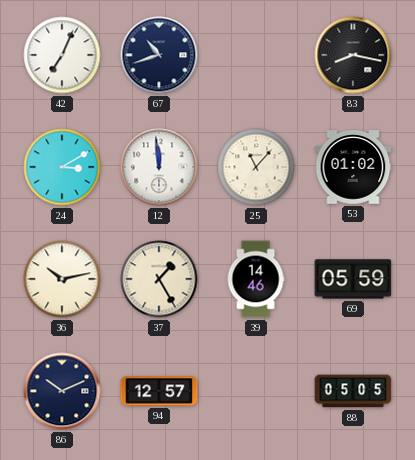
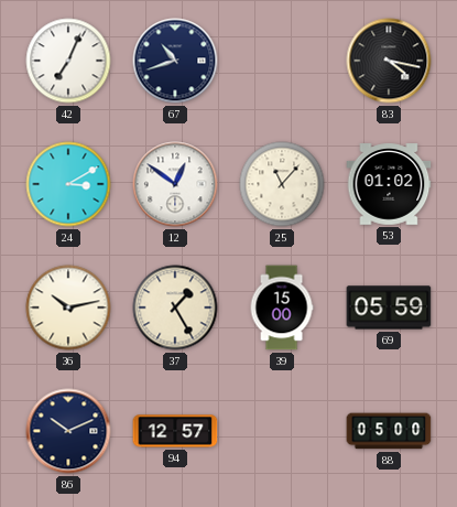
83: 8:17 -> 4:17 (389, 61)
12: 11:59 -> 12:51 (175, 184)
39: 14:46 -> 15:00 (282, 308)
88: 05:05 -> 05:00 (389, 431)
